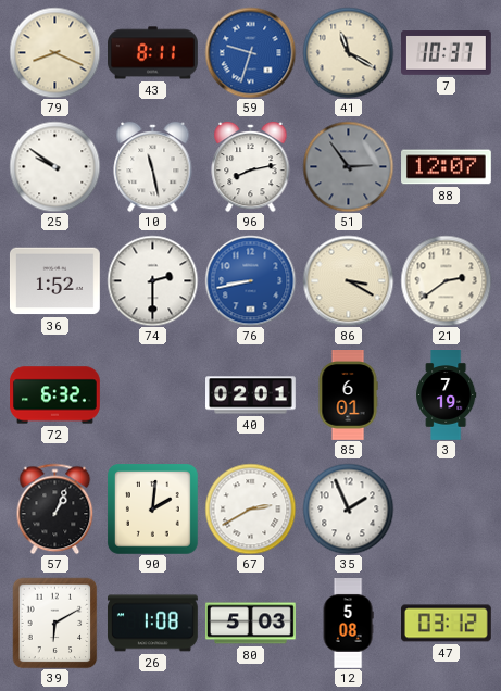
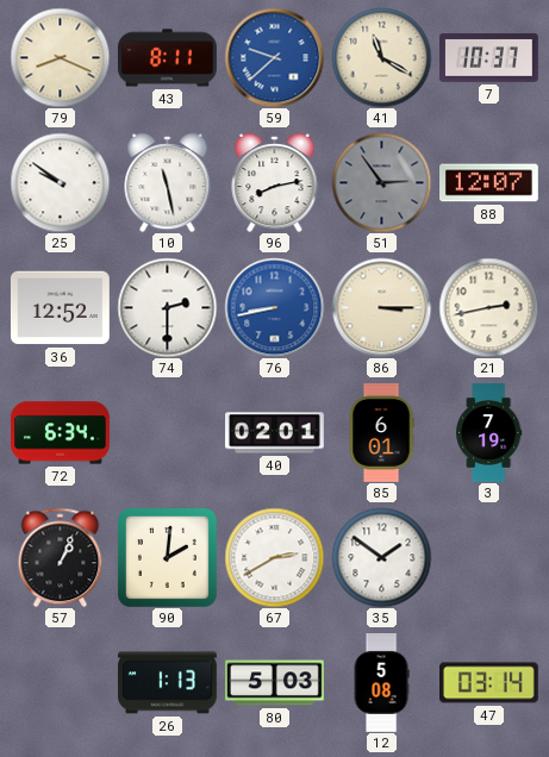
59: 9:33 -> 9:38 (274, 57)
36: 1:52 -> 12:52 (60, 308)
86: 3:20 -> 3:15 (381, 307)
21: 2:39 -> 2:43 (488, 307)
72: 6:32 -> 6:34 (61, 433)
35: 1:56 -> 1:51 (381, 557)
39: 6:10 -> none (55, 623)
26: 1:08 -> 1:13 (168, 683)
47: 03:12 -> 03:14 (489, 683)
